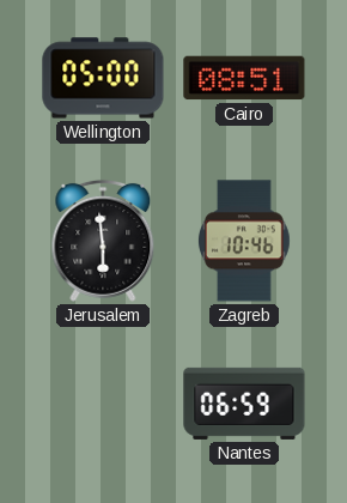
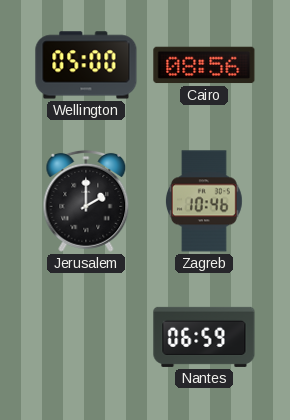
Cairo: 08:51 -> 08:56 (204, 65)
Jerusalem: 5:59 -> 2:00 (86, 201)
